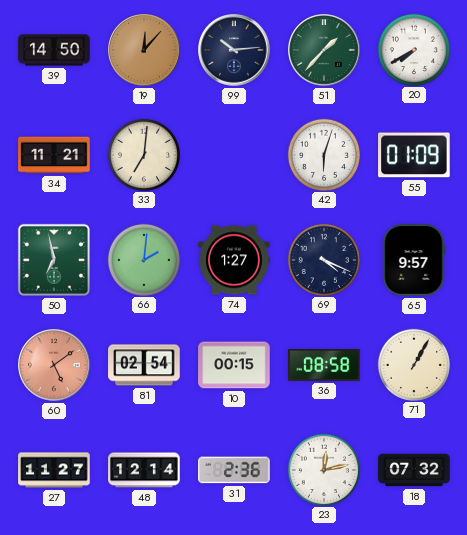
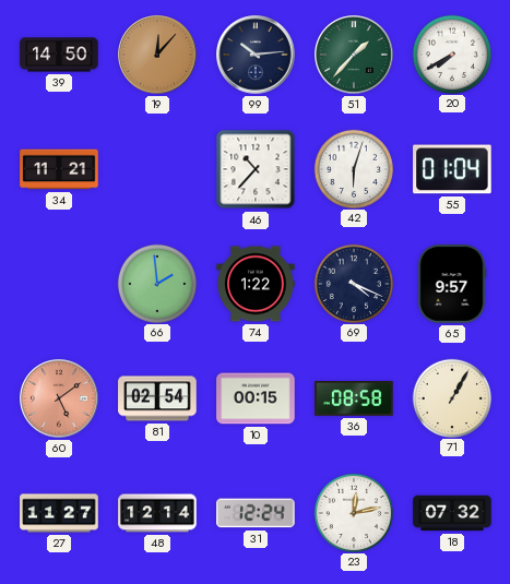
33: 7:01 -> none (143, 154)
46: none -> 10:37 (256, 169)
55: 01:09 -> 01:04 (452, 169)
50: 6:58 -> none (54, 260)
66: 2:01 -> 1:59 (156, 283)
74: 1:27 -> 1:22 (256, 284)
31: 2:36 -> 12:24 (256, 513)
